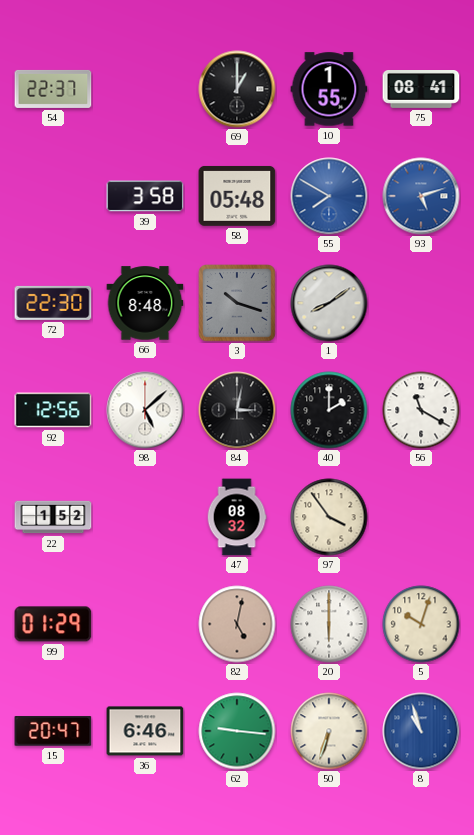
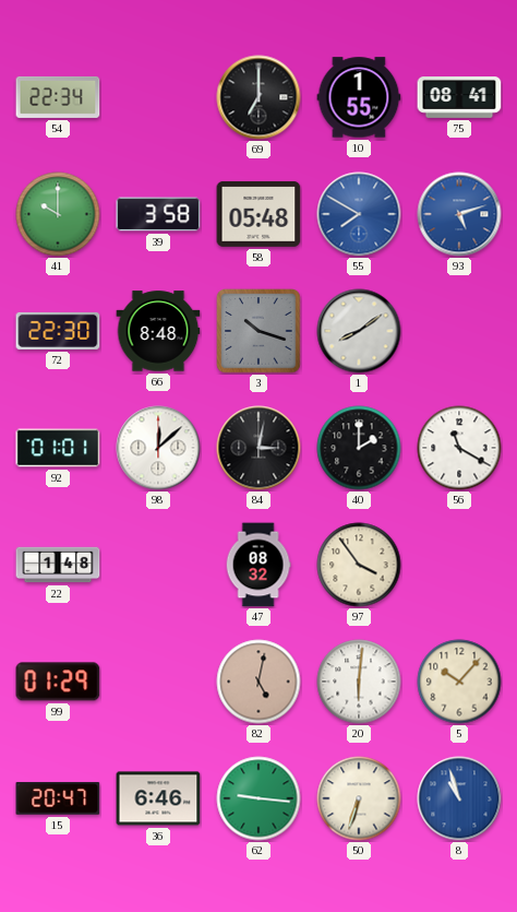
54: 22:37 -> 22:34 (58, 97)
69: 1:00 -> 7:00 (258, 97)
41: none -> 10:00 (58, 214)
92: 12:56 -> 01:01 (58, 448)
98: 5:08 -> 12:08 (158, 448)
22: 1:52 -> 1:48 (58, 565)
20: 6:00 -> 6:01 (359, 682)
5: 10:03 -> 10:07 (459, 682)
